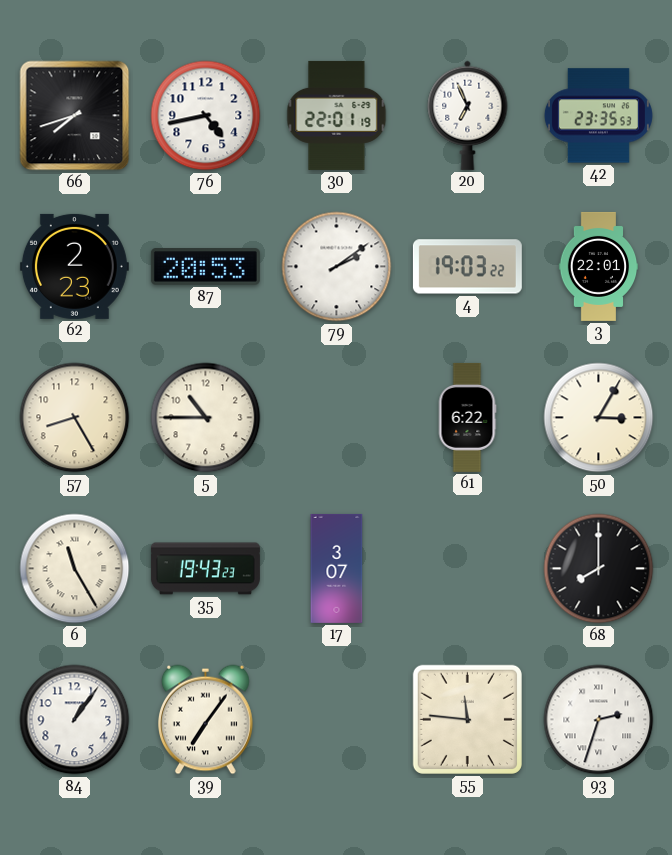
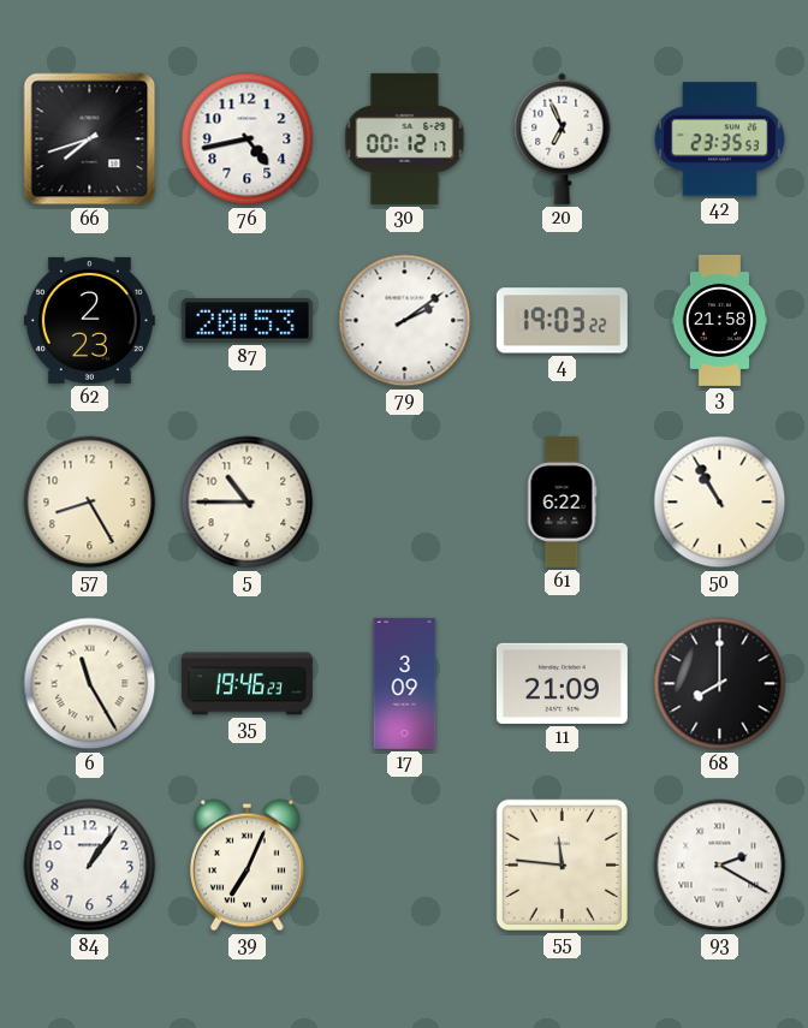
30: 22:01 -> 00:12 (405, 138)
3: 22:01 -> 21:58 (720, 320)
50: 3:05 -> 10:55 (720, 503)
35: 19:43 -> 19:46 (246, 684)
17: 3:07 -> 3:09 (405, 683)
11: none -> 21:09 (562, 683)
39: 7:06 -> 7:04 (246, 866)
93: 2:33 -> 2:20 (720, 866)
